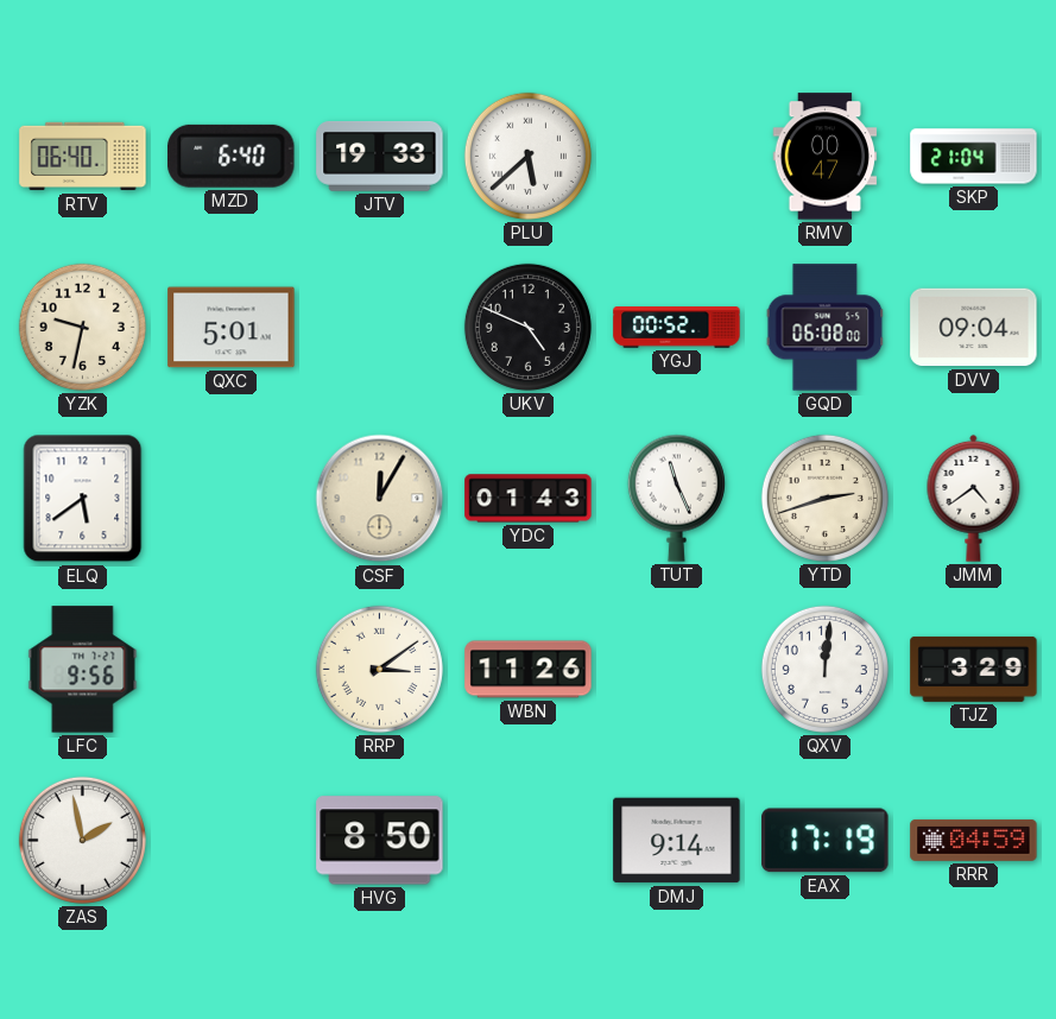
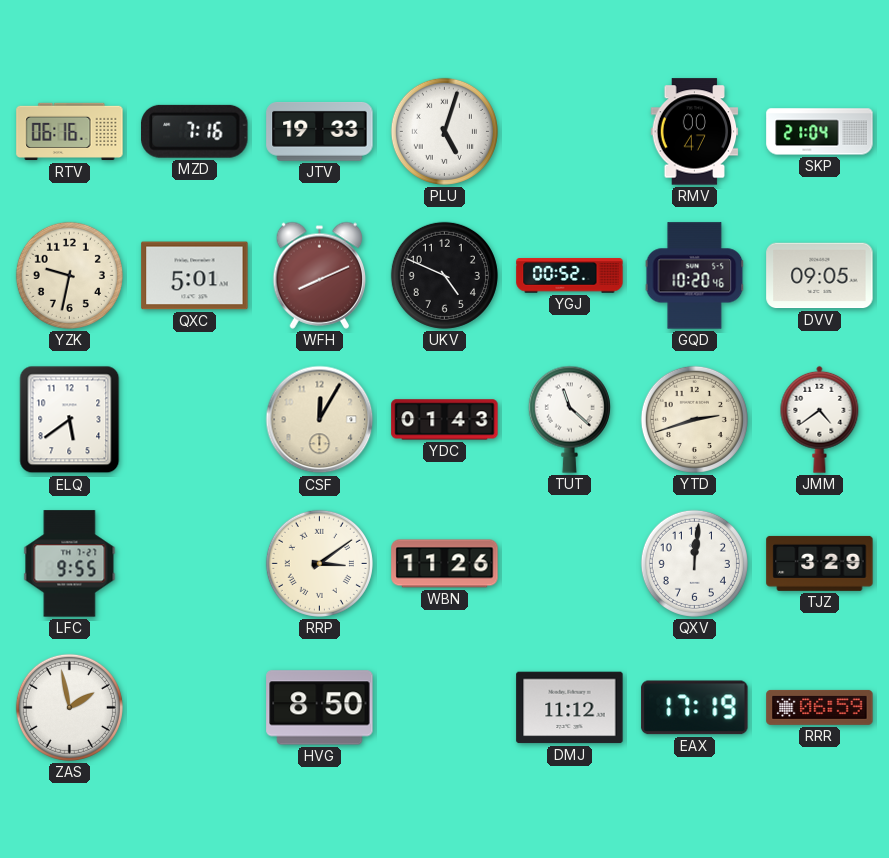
RTV: 06:40 -> 06:16 (70, 132)
MZD: 6:40 -> 7:16 (195, 131)
PLU: 5:38 -> 5:03 (444, 131)
WFH: none -> 8:11 (320, 275)
GQD: 06:08 -> 10:20 (695, 276)
DVV: 09:04 -> 09:05 (820, 276)
TUT: 11:26 -> 11:22 (569, 419)
LFC: 9:56 -> 9:55 (70, 564)
DMJ: 9:14 -> 11:12 (570, 708)
RRR: 04:59 -> 06:59 (820, 707)
